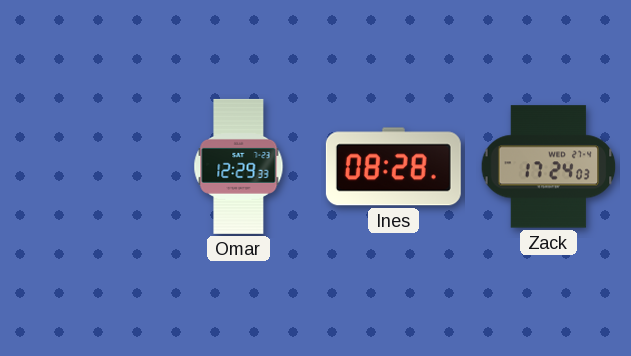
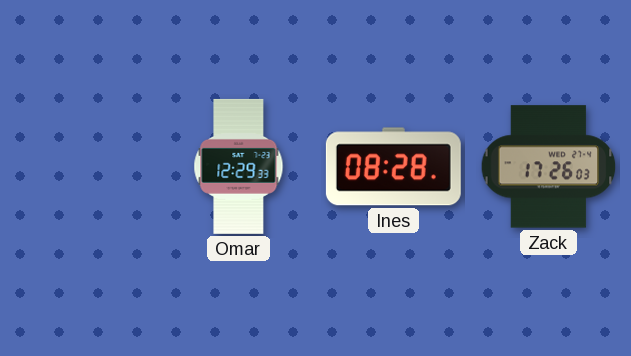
Zack: 17:24 -> 17:26 (549, 167)
